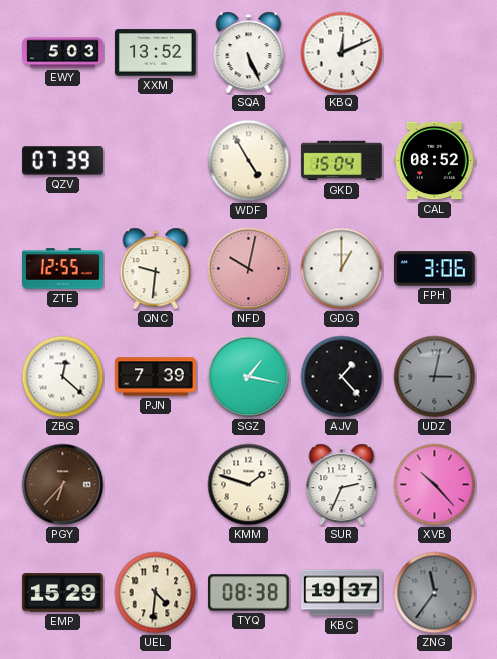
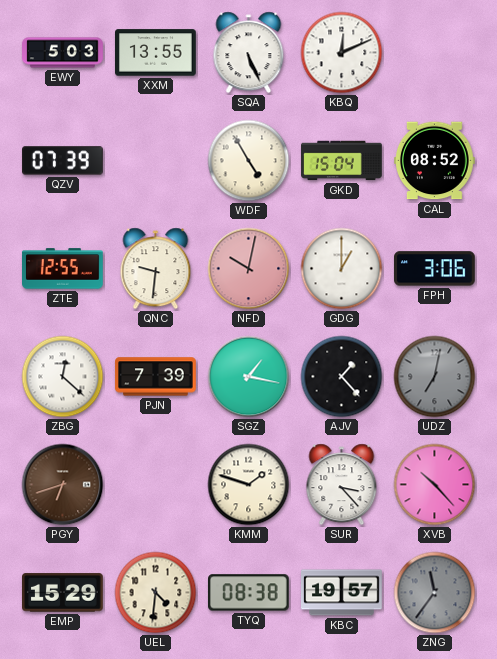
XXM: 13:52 -> 13:55 (156, 53)
UDZ: 3:02 -> 7:02 (435, 377)
PGY: 6:37 -> 6:42 (63, 485)
SUR: 2:34 -> 3:23 (342, 485)
KBC: 19:37 -> 19:57 (342, 593)
